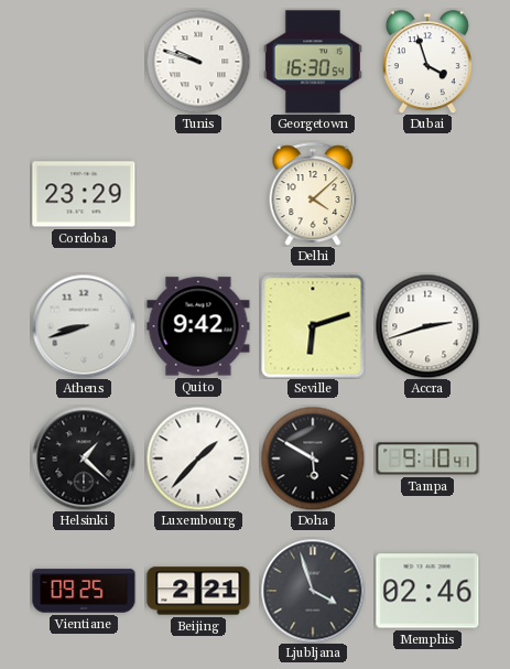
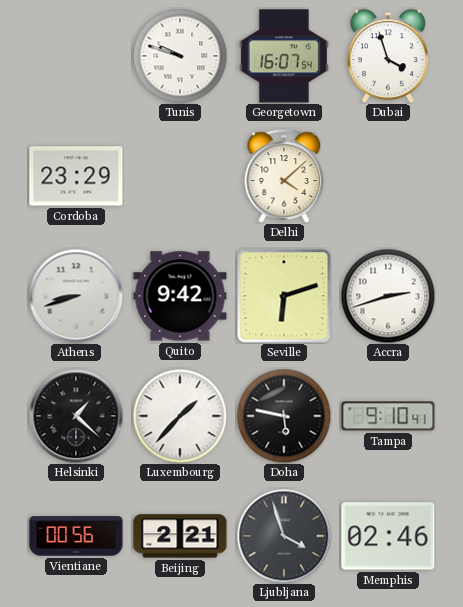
Georgetown: 16:30 -> 16:07 (284, 56)
Doha: 5:50 -> 5:47 (284, 416)
Vientiane: 09:25 -> 00:56 (76, 536)
